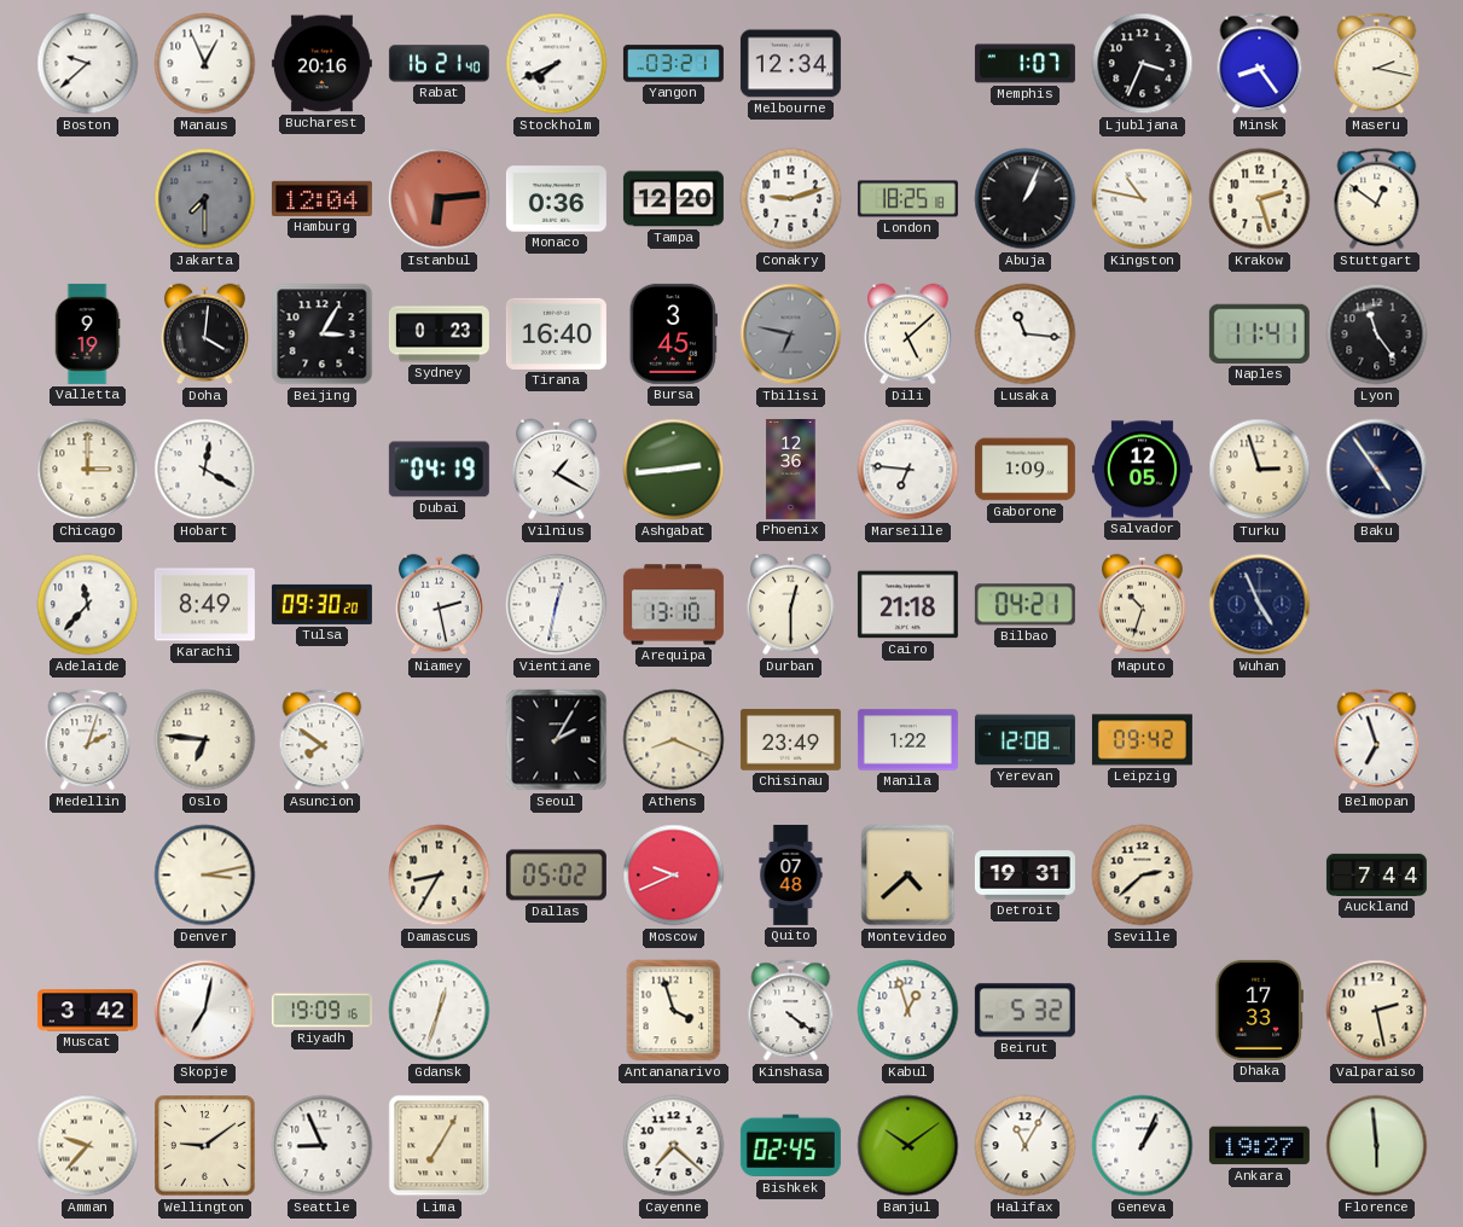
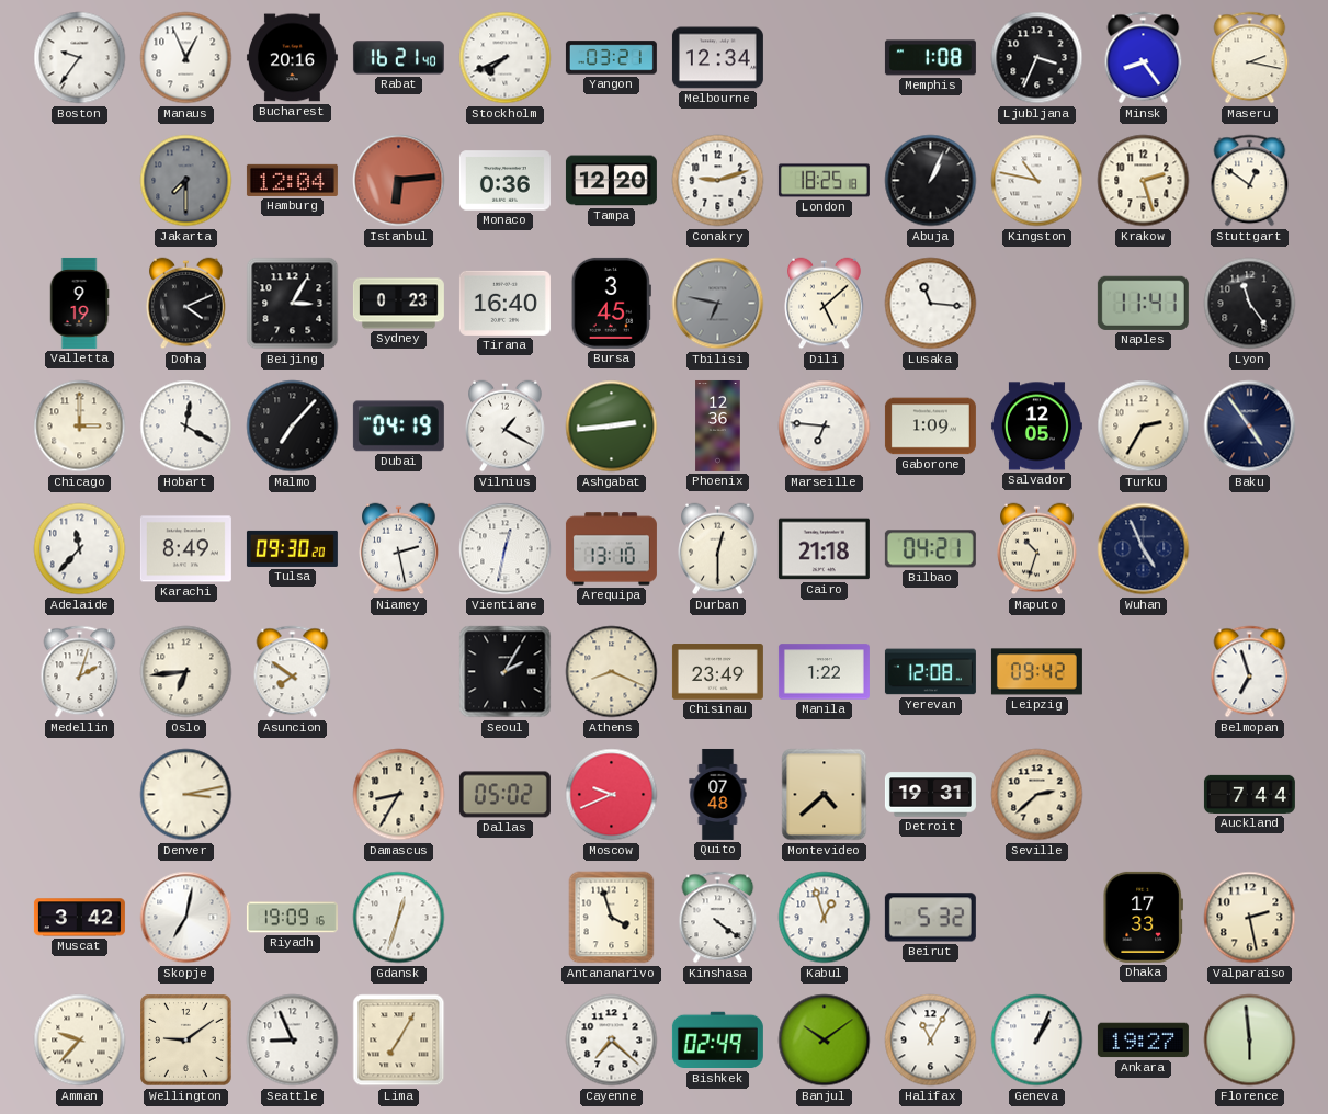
Boston: 9:38 -> 9:36 (80, 58)
Memphis: 1:07 -> 1:08 (930, 58)
Doha: 4:01 -> 4:11 (186, 304)
Malmo: none -> 7:07 (293, 427)
Turku: 2:57 -> 2:35 (1144, 427)
Oslo: 6:46 -> 6:44 (186, 672)
Bishkek: 02:45 -> 02:49 (717, 1041)
